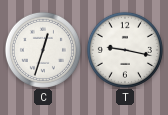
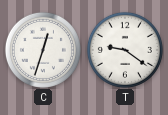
T: 9:17 -> 9:21 (125, 50)
